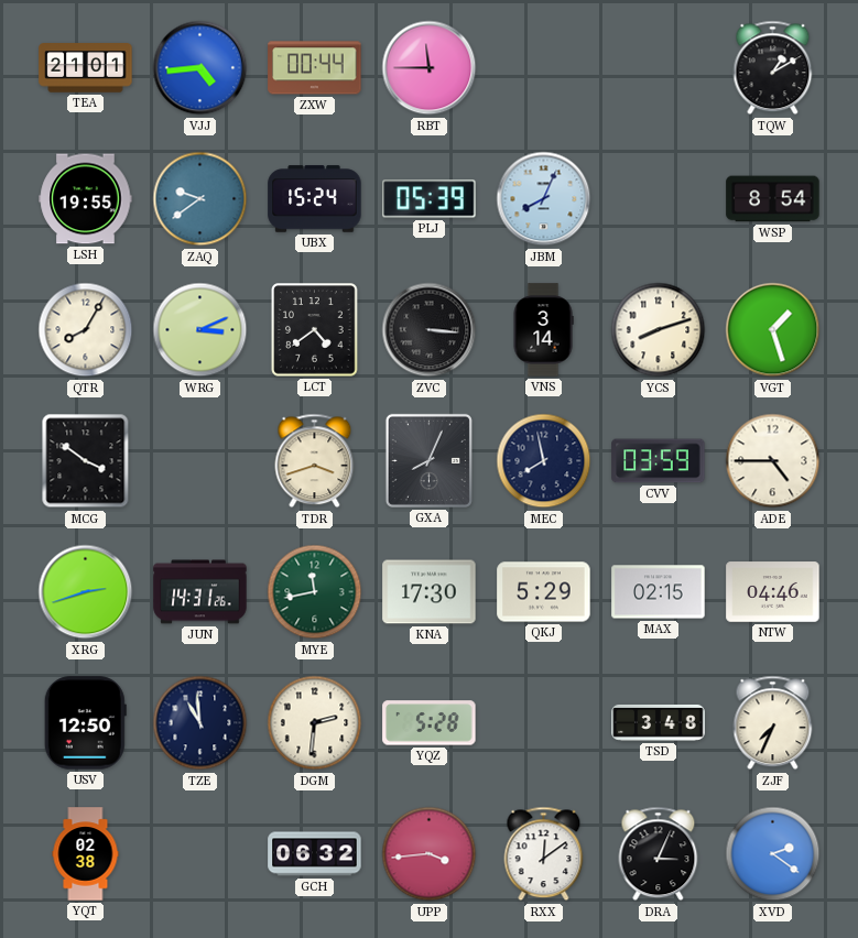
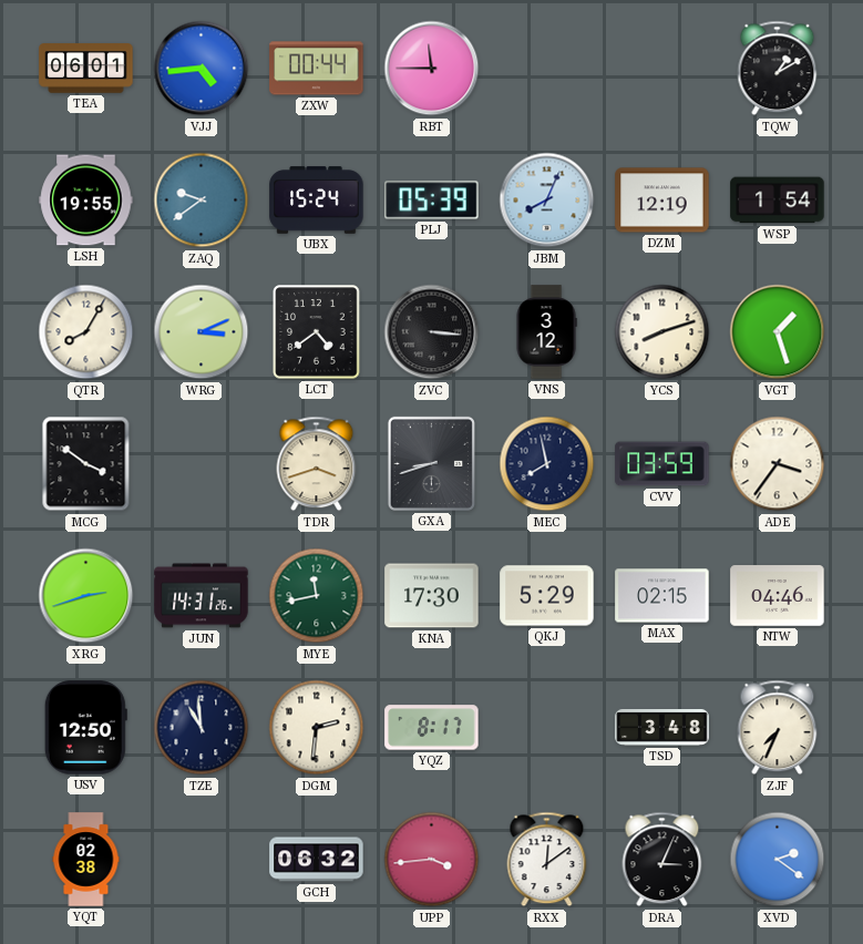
TEA: 21:01 -> 06:01 (86, 69)
DZM: none -> 12:19 (662, 201)
WSP: 8:54 -> 1:54 (778, 201)
VNS: 3:14 -> 3:12 (546, 332)
GXA: 8:04 -> 8:42 (431, 463)
ADE: 4:45 -> 3:36 (778, 464)
YQZ: 5:28 -> 8:17 (432, 728)
